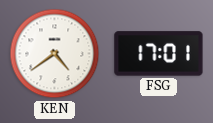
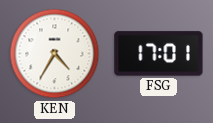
KEN: 4:39 -> 4:35 (55, 54)
